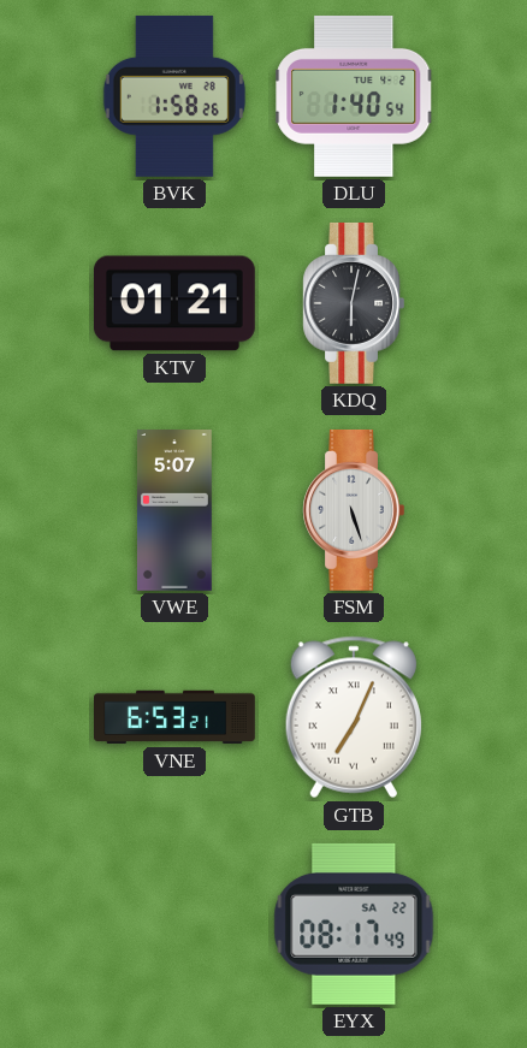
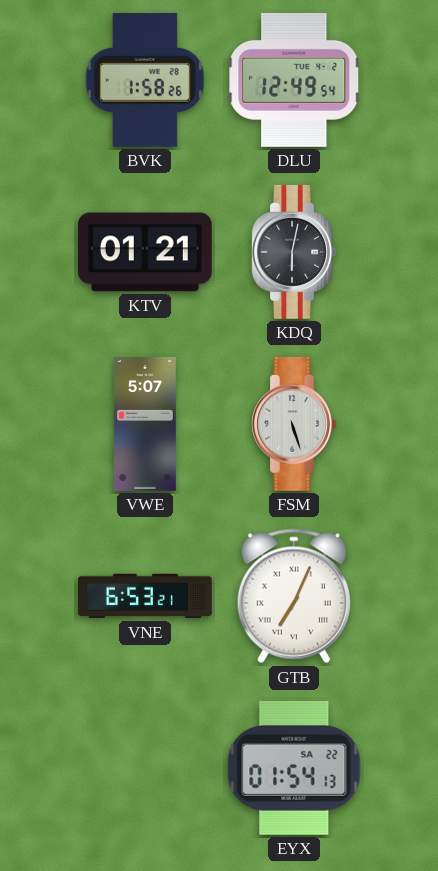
DLU: 1:40 -> 12:49 (294, 80)
EYX: 08:17 -> 01:54 (294, 768)
